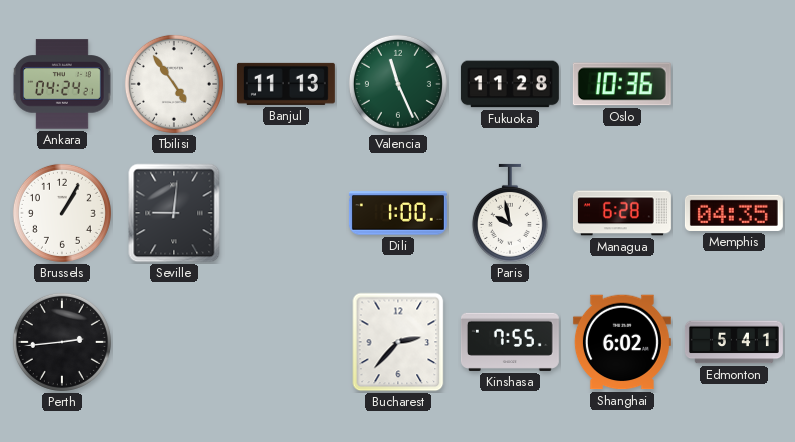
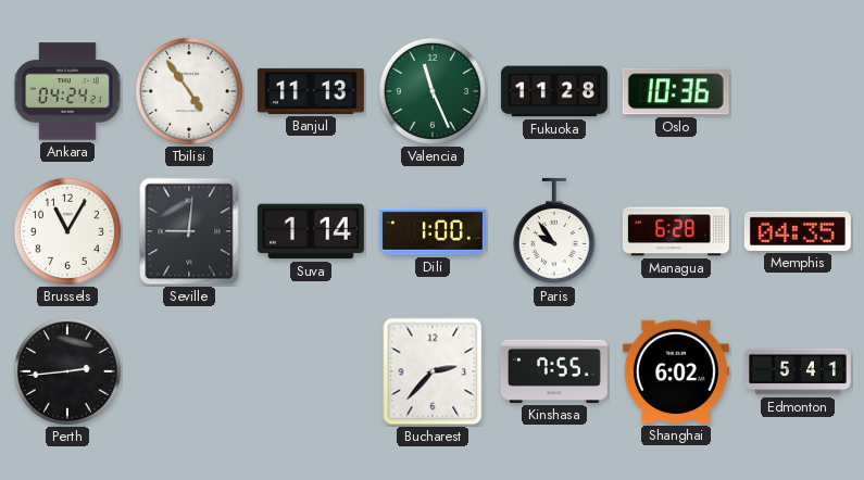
Brussels: 1:05 -> 11:05 (67, 231)
Suva: none -> 1:14 (311, 231)
Paris: 9:58 -> 9:54 (554, 231)
